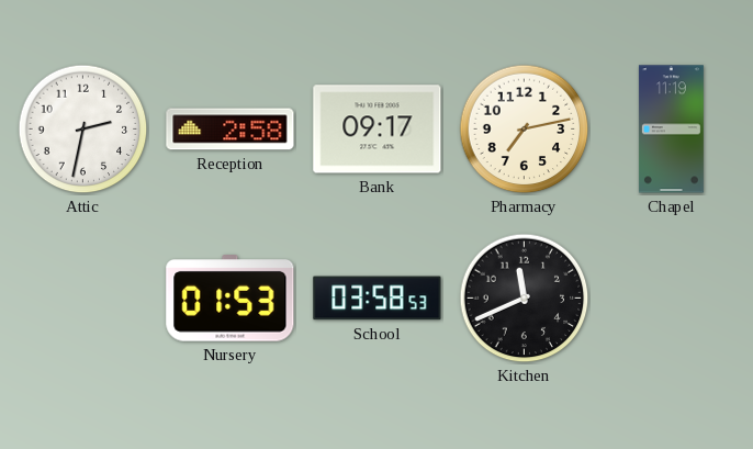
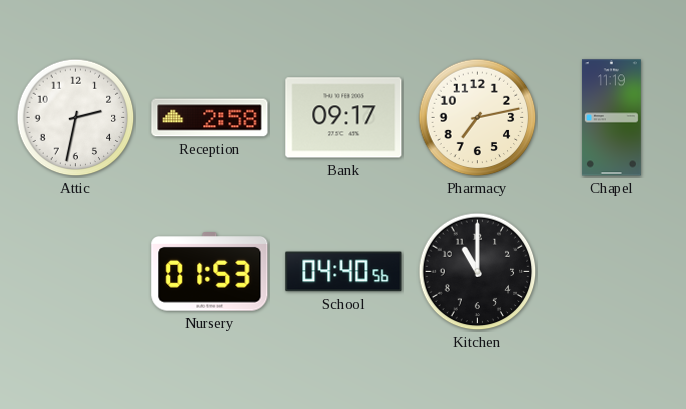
School: 03:58 -> 04:40 (344, 272)
Kitchen: 11:41 -> 11:00 (478, 272)
